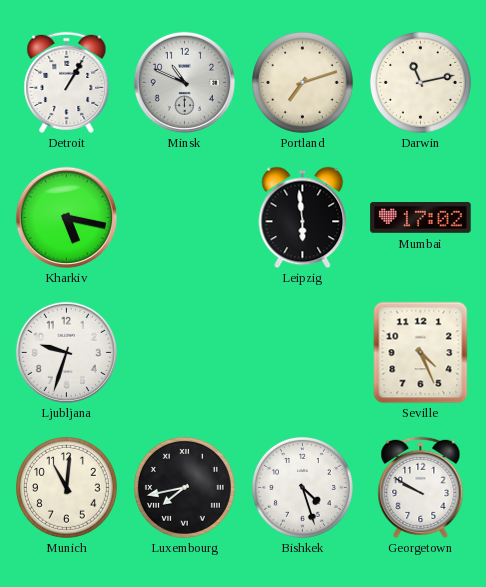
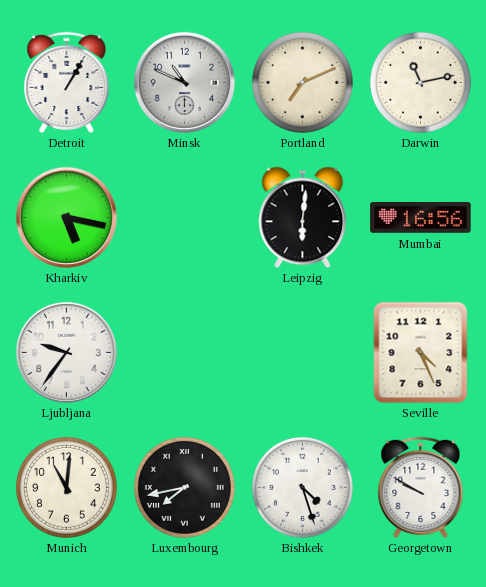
Portland: 7:12 -> 7:11 (302, 82)
Leipzig: 5:59 -> 6:01 (303, 217)
Mumbai: 17:02 -> 16:56 (421, 218)
Ljubljana: 9:33 -> 9:36 (66, 352)
